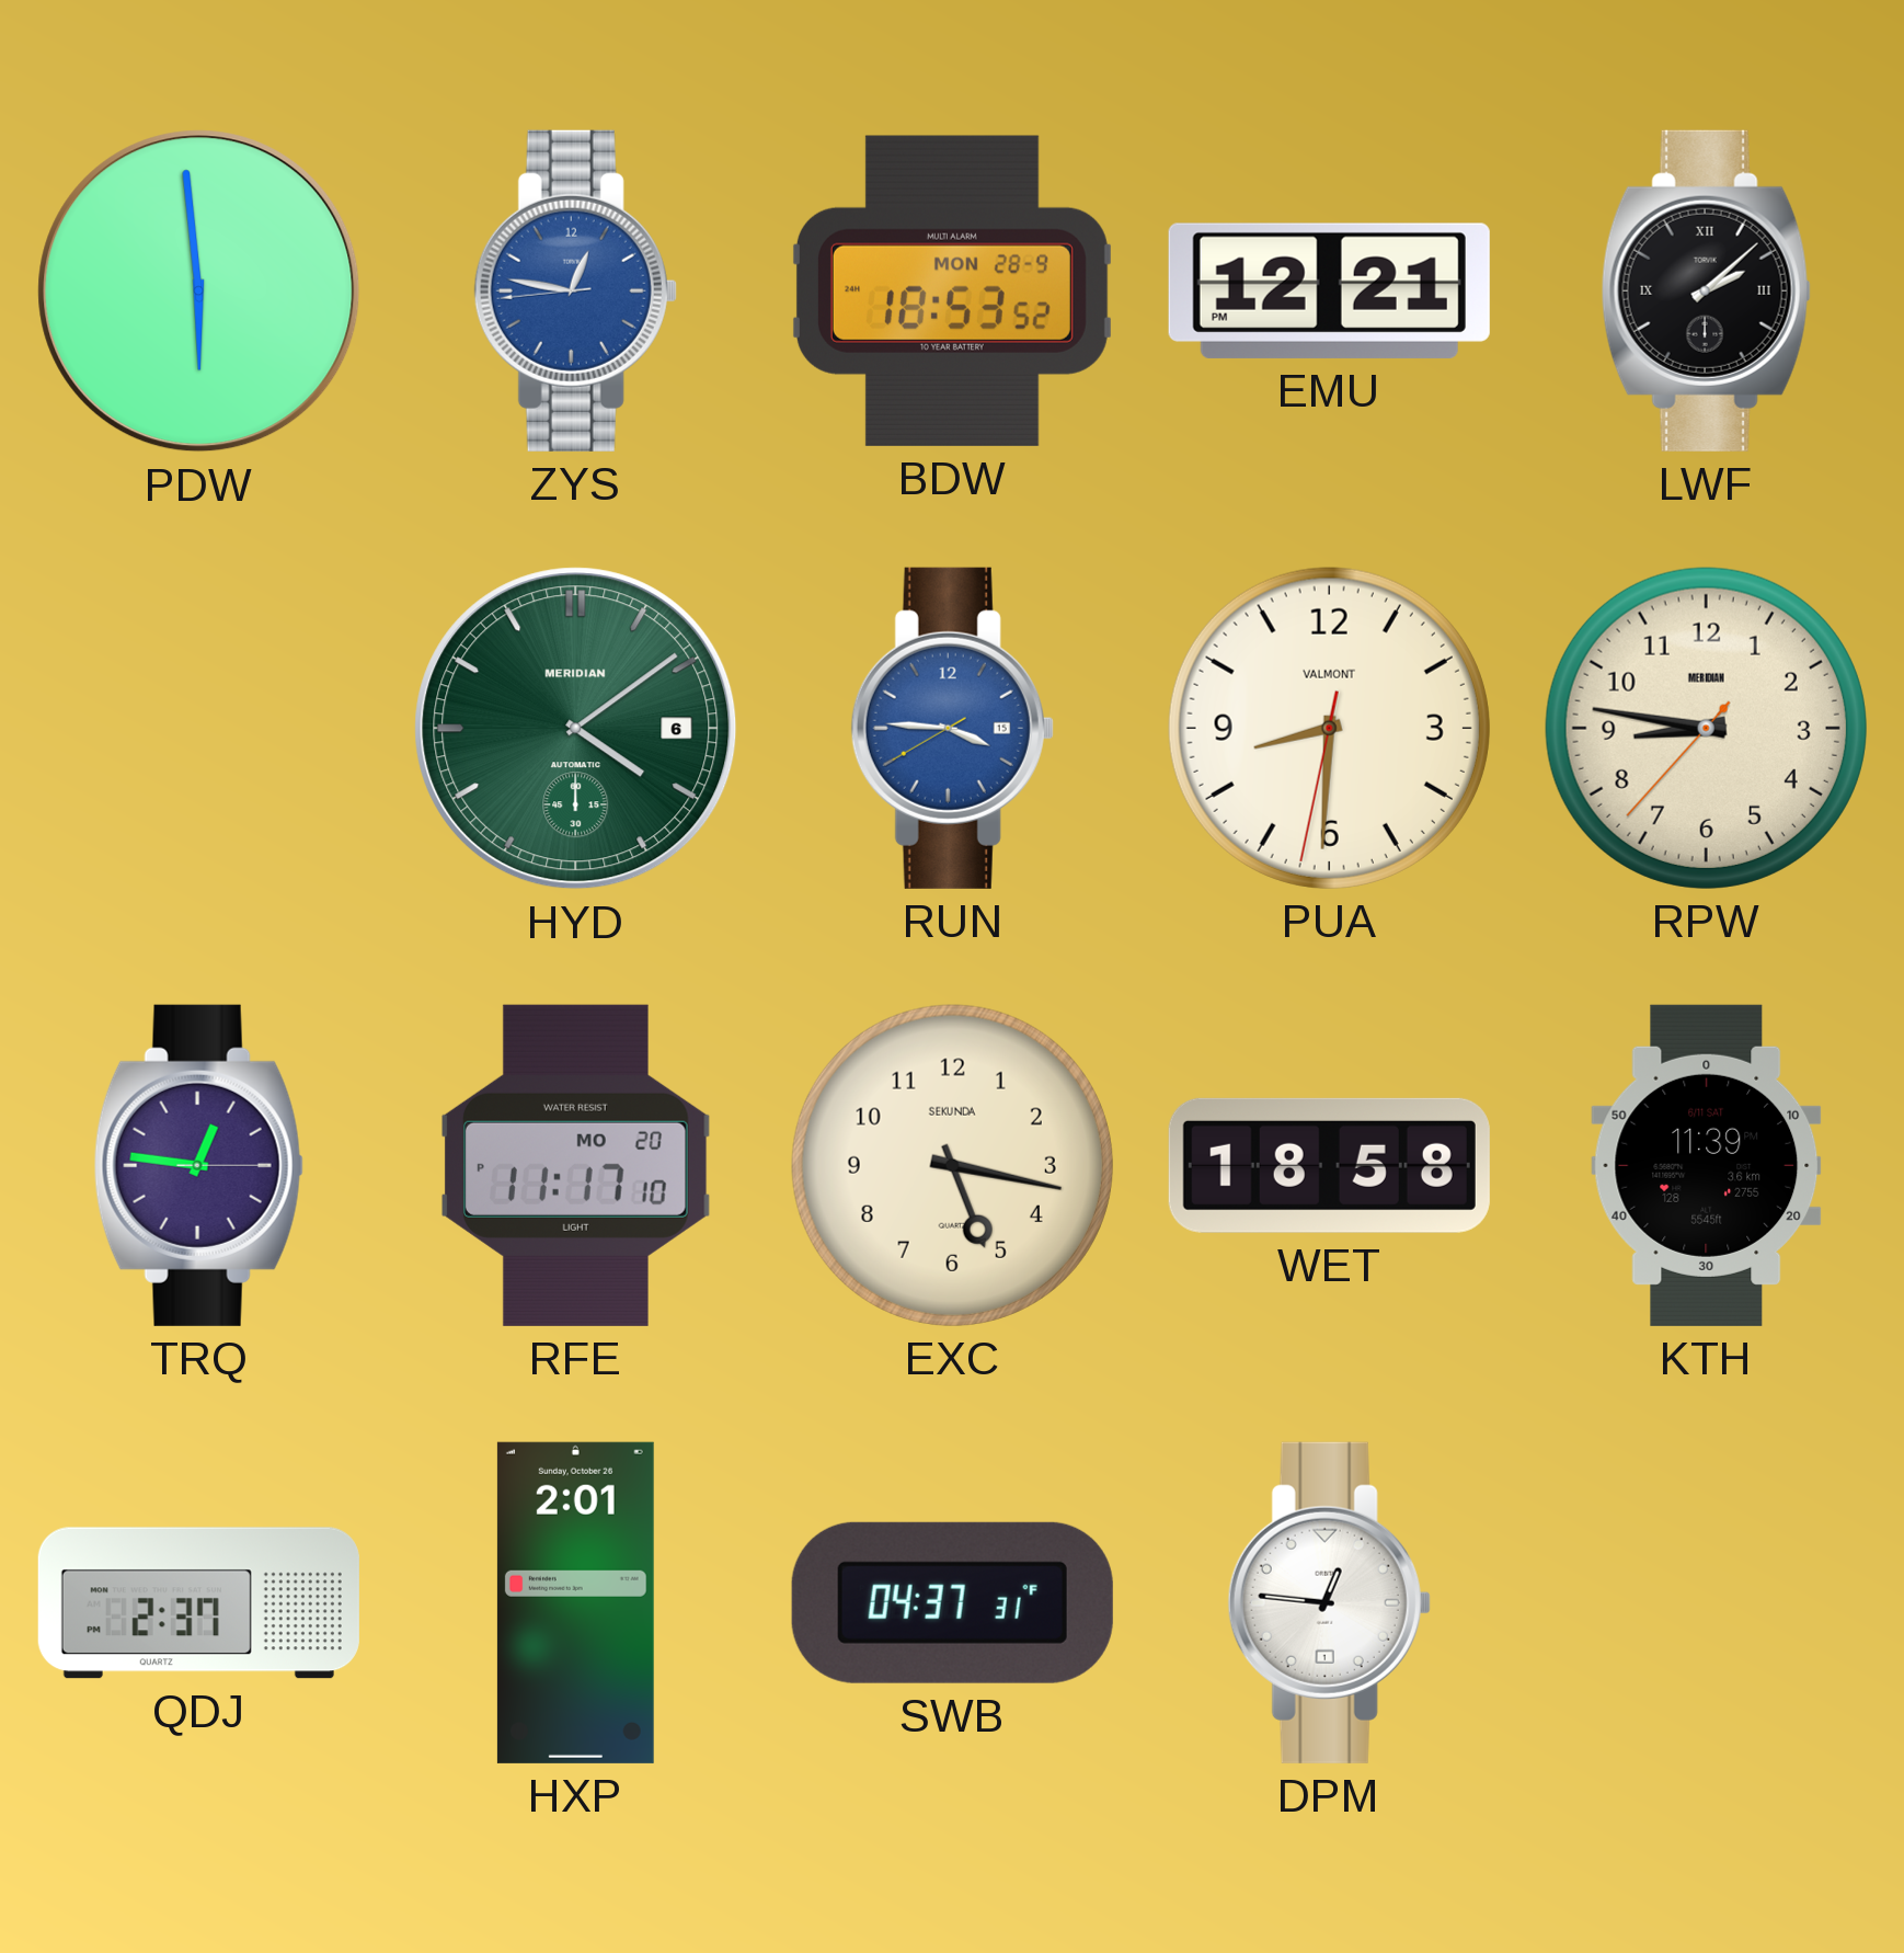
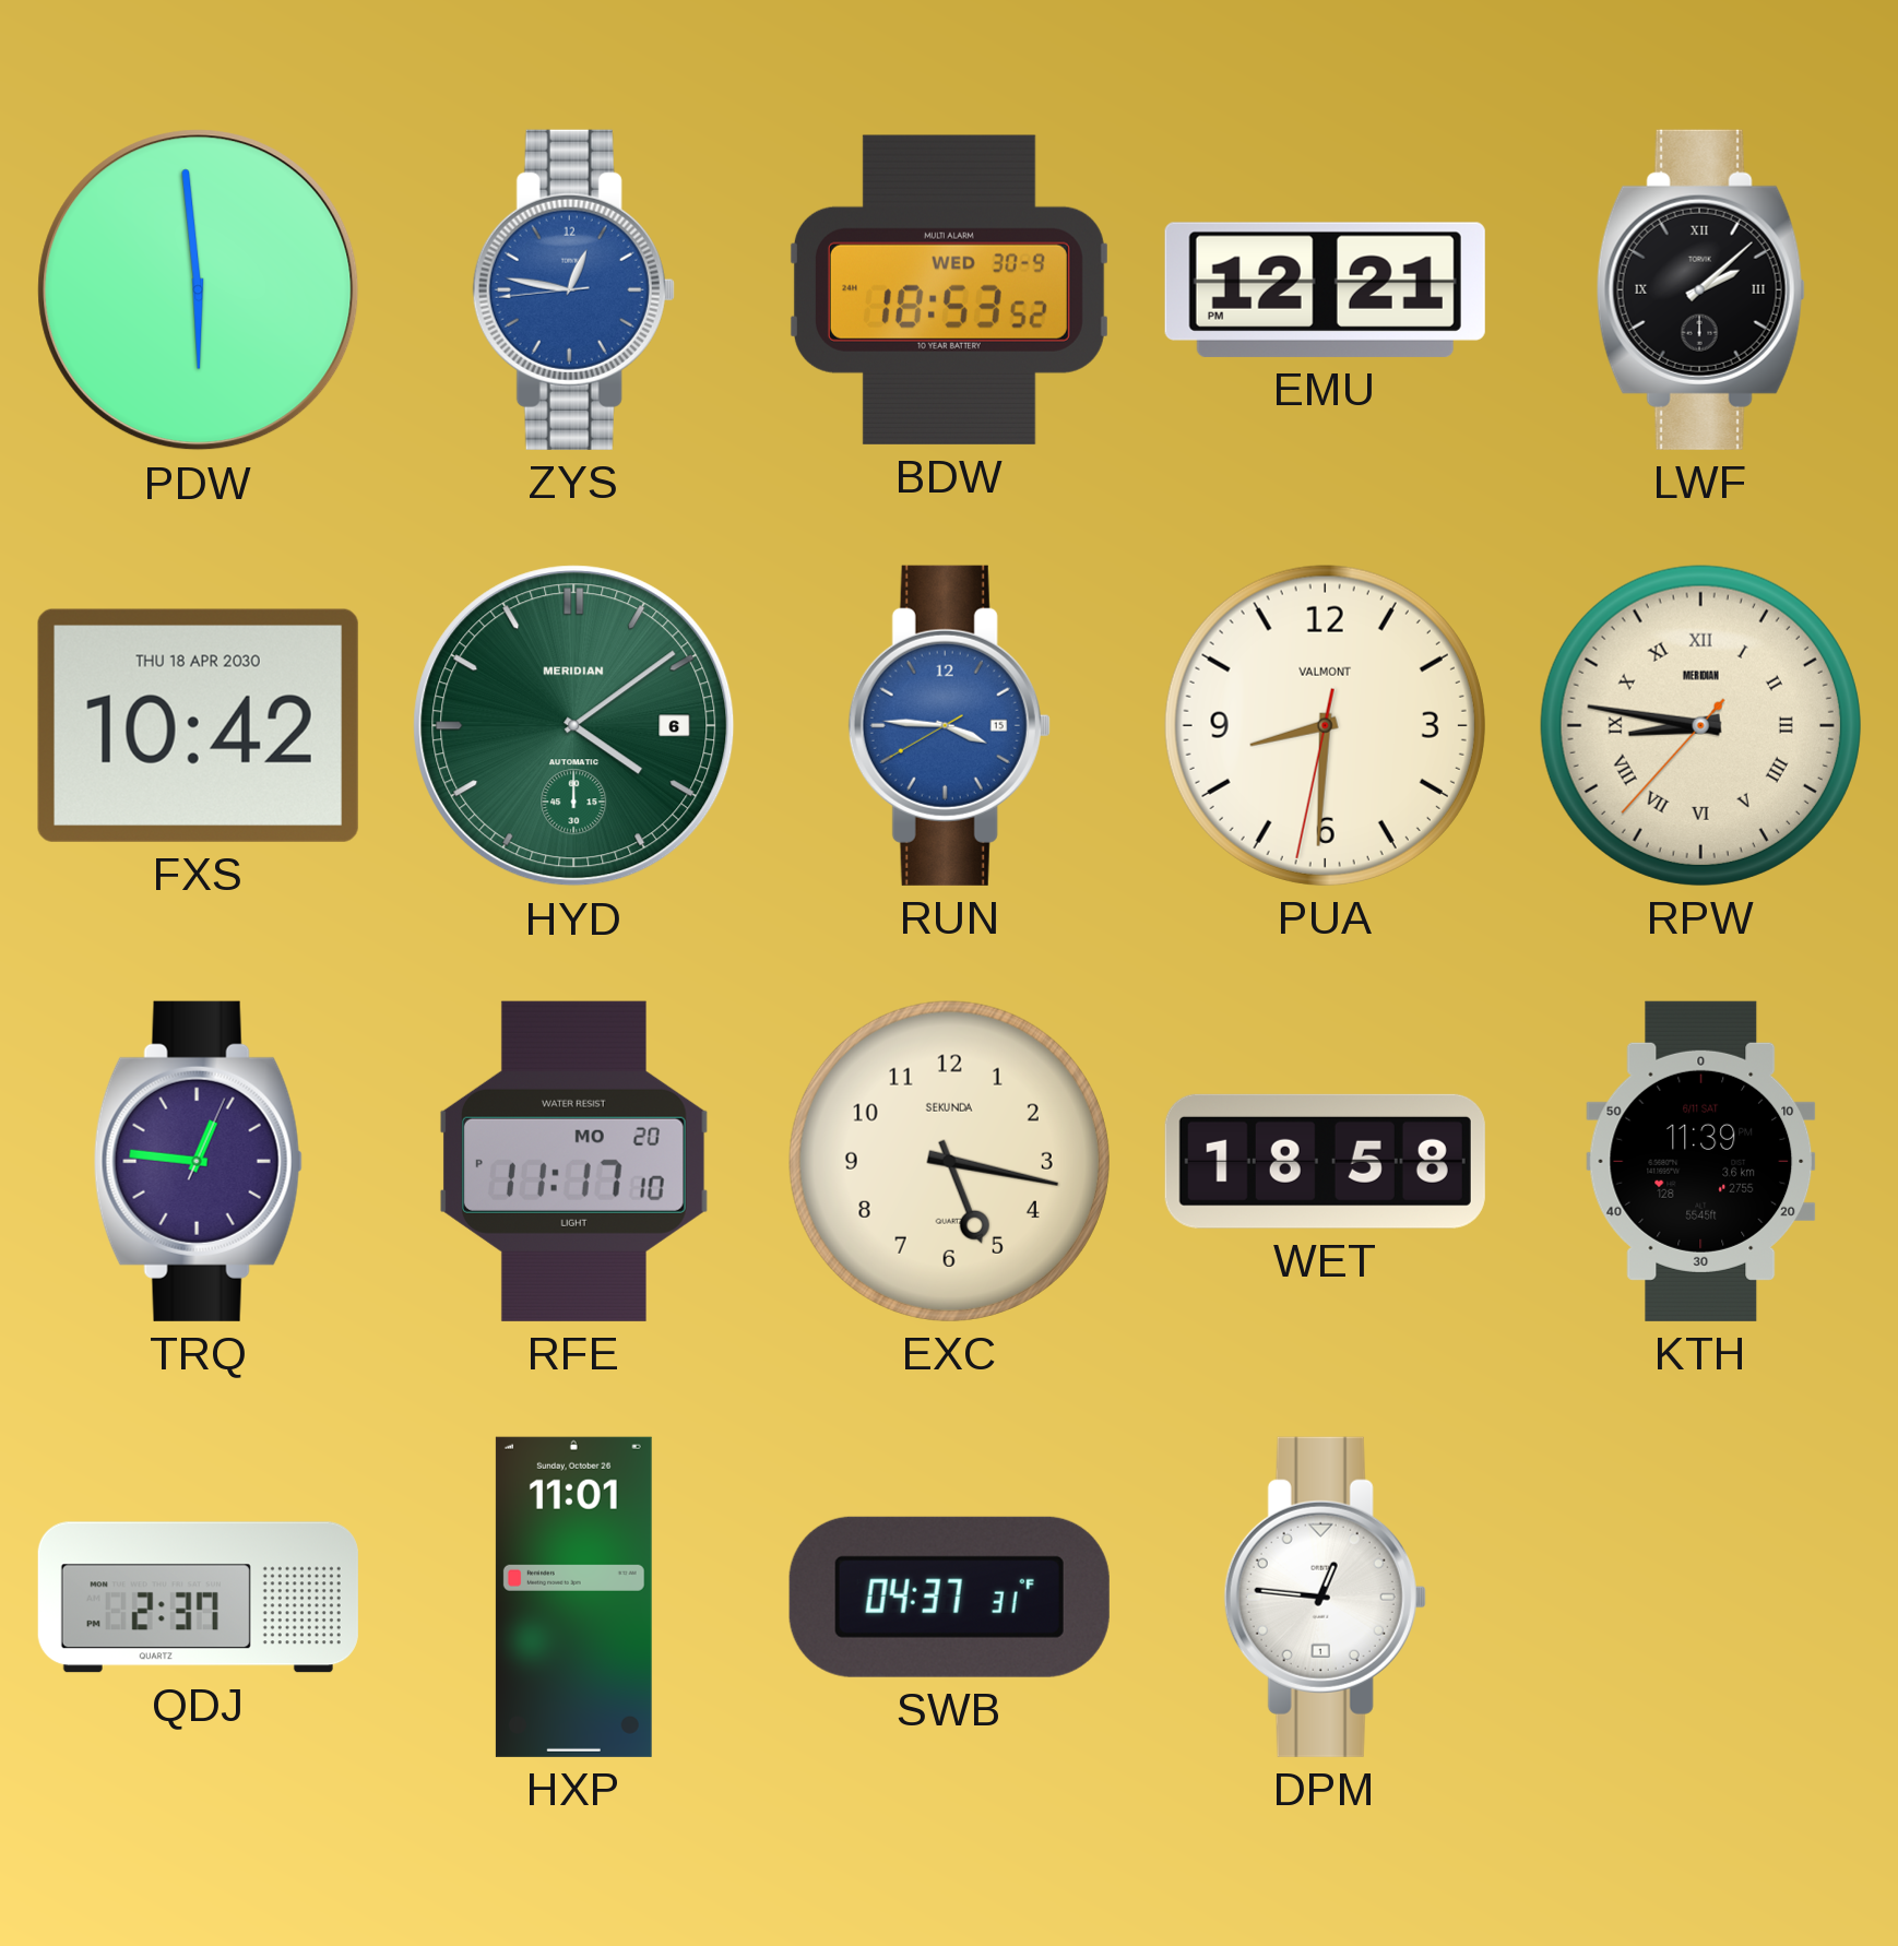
BDW date: MON 28-9 -> WED 30-9 (949, 289)
FXS: none -> 10:42 (198, 725)
RPW numerals: Arabic -> Roman (1700, 725)
TRQ: 12:46:15 -> 12:46:04 (198, 1161)
HXP: 2:01 -> 11:01 (573, 1597)
